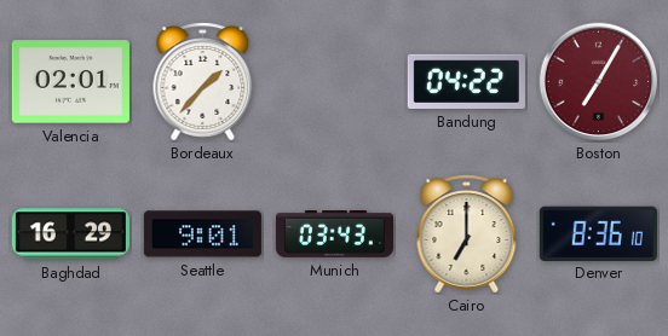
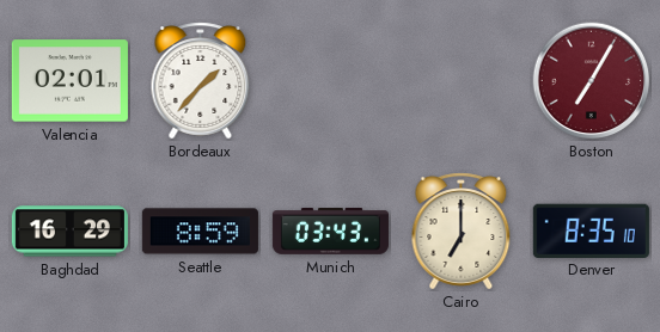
Bandung: 04:22 -> none (466, 81)
Seattle: 9:01 -> 8:59 (200, 232)
Denver: 8:36 -> 8:35 (591, 230)
